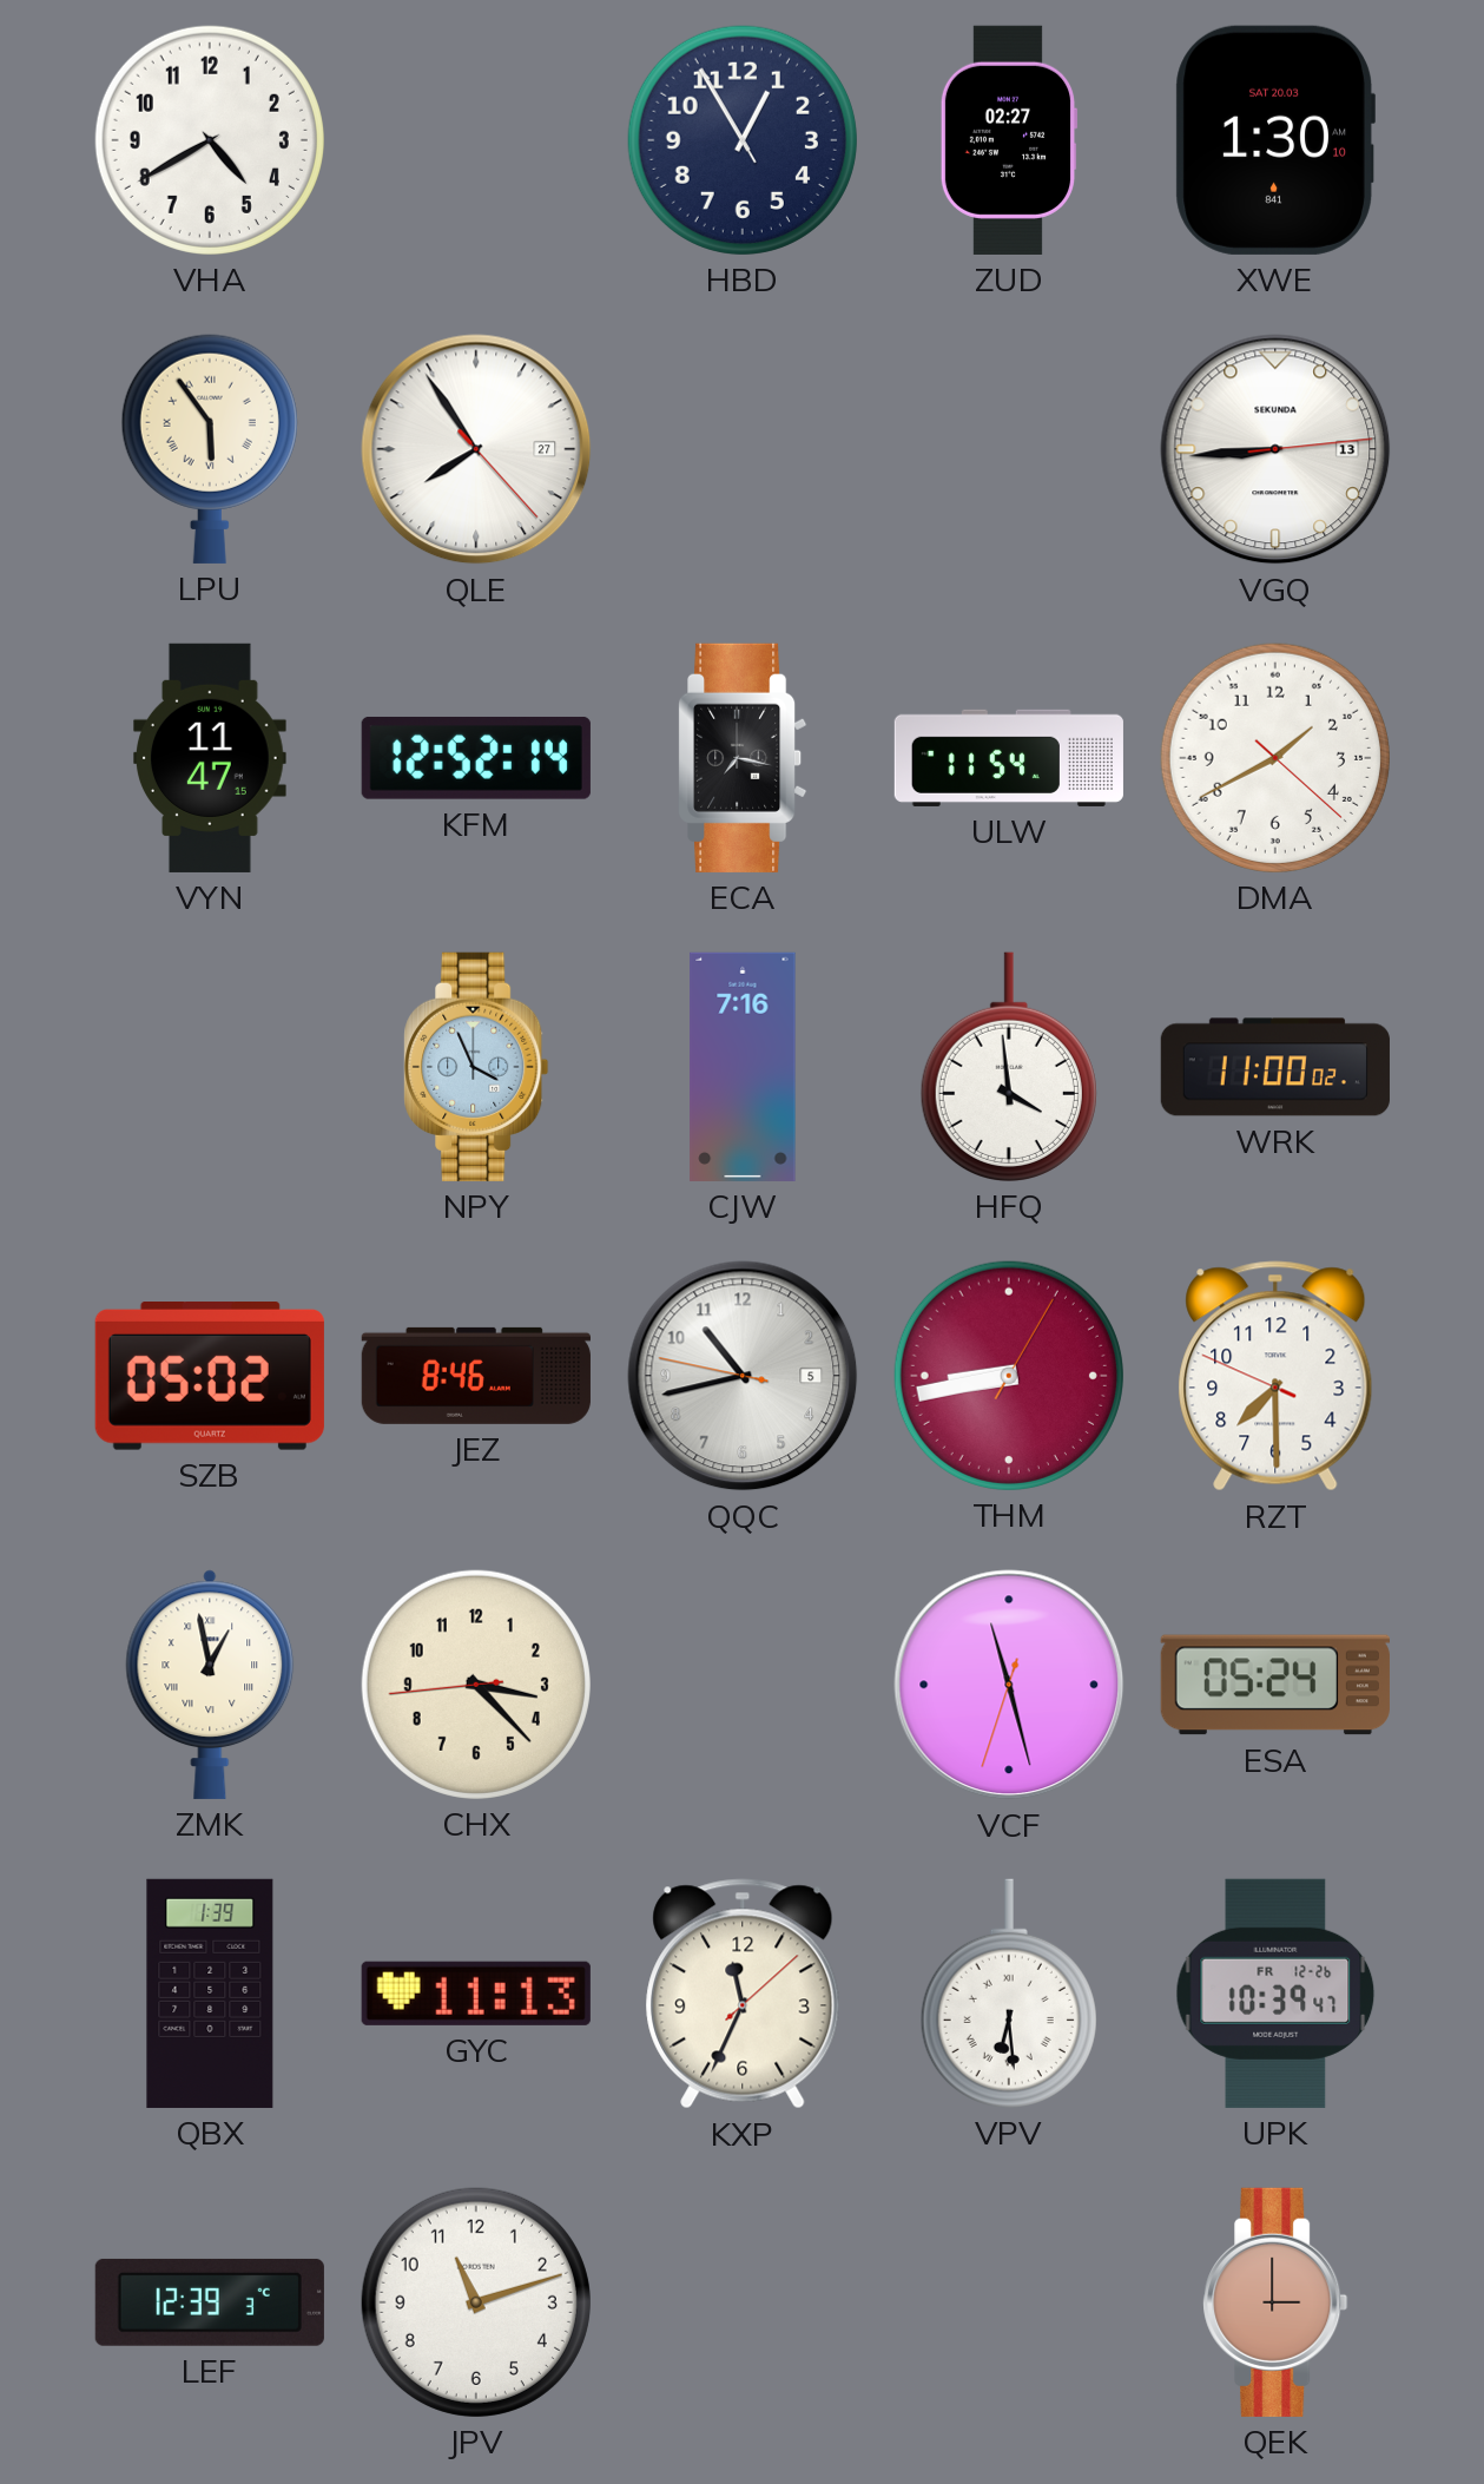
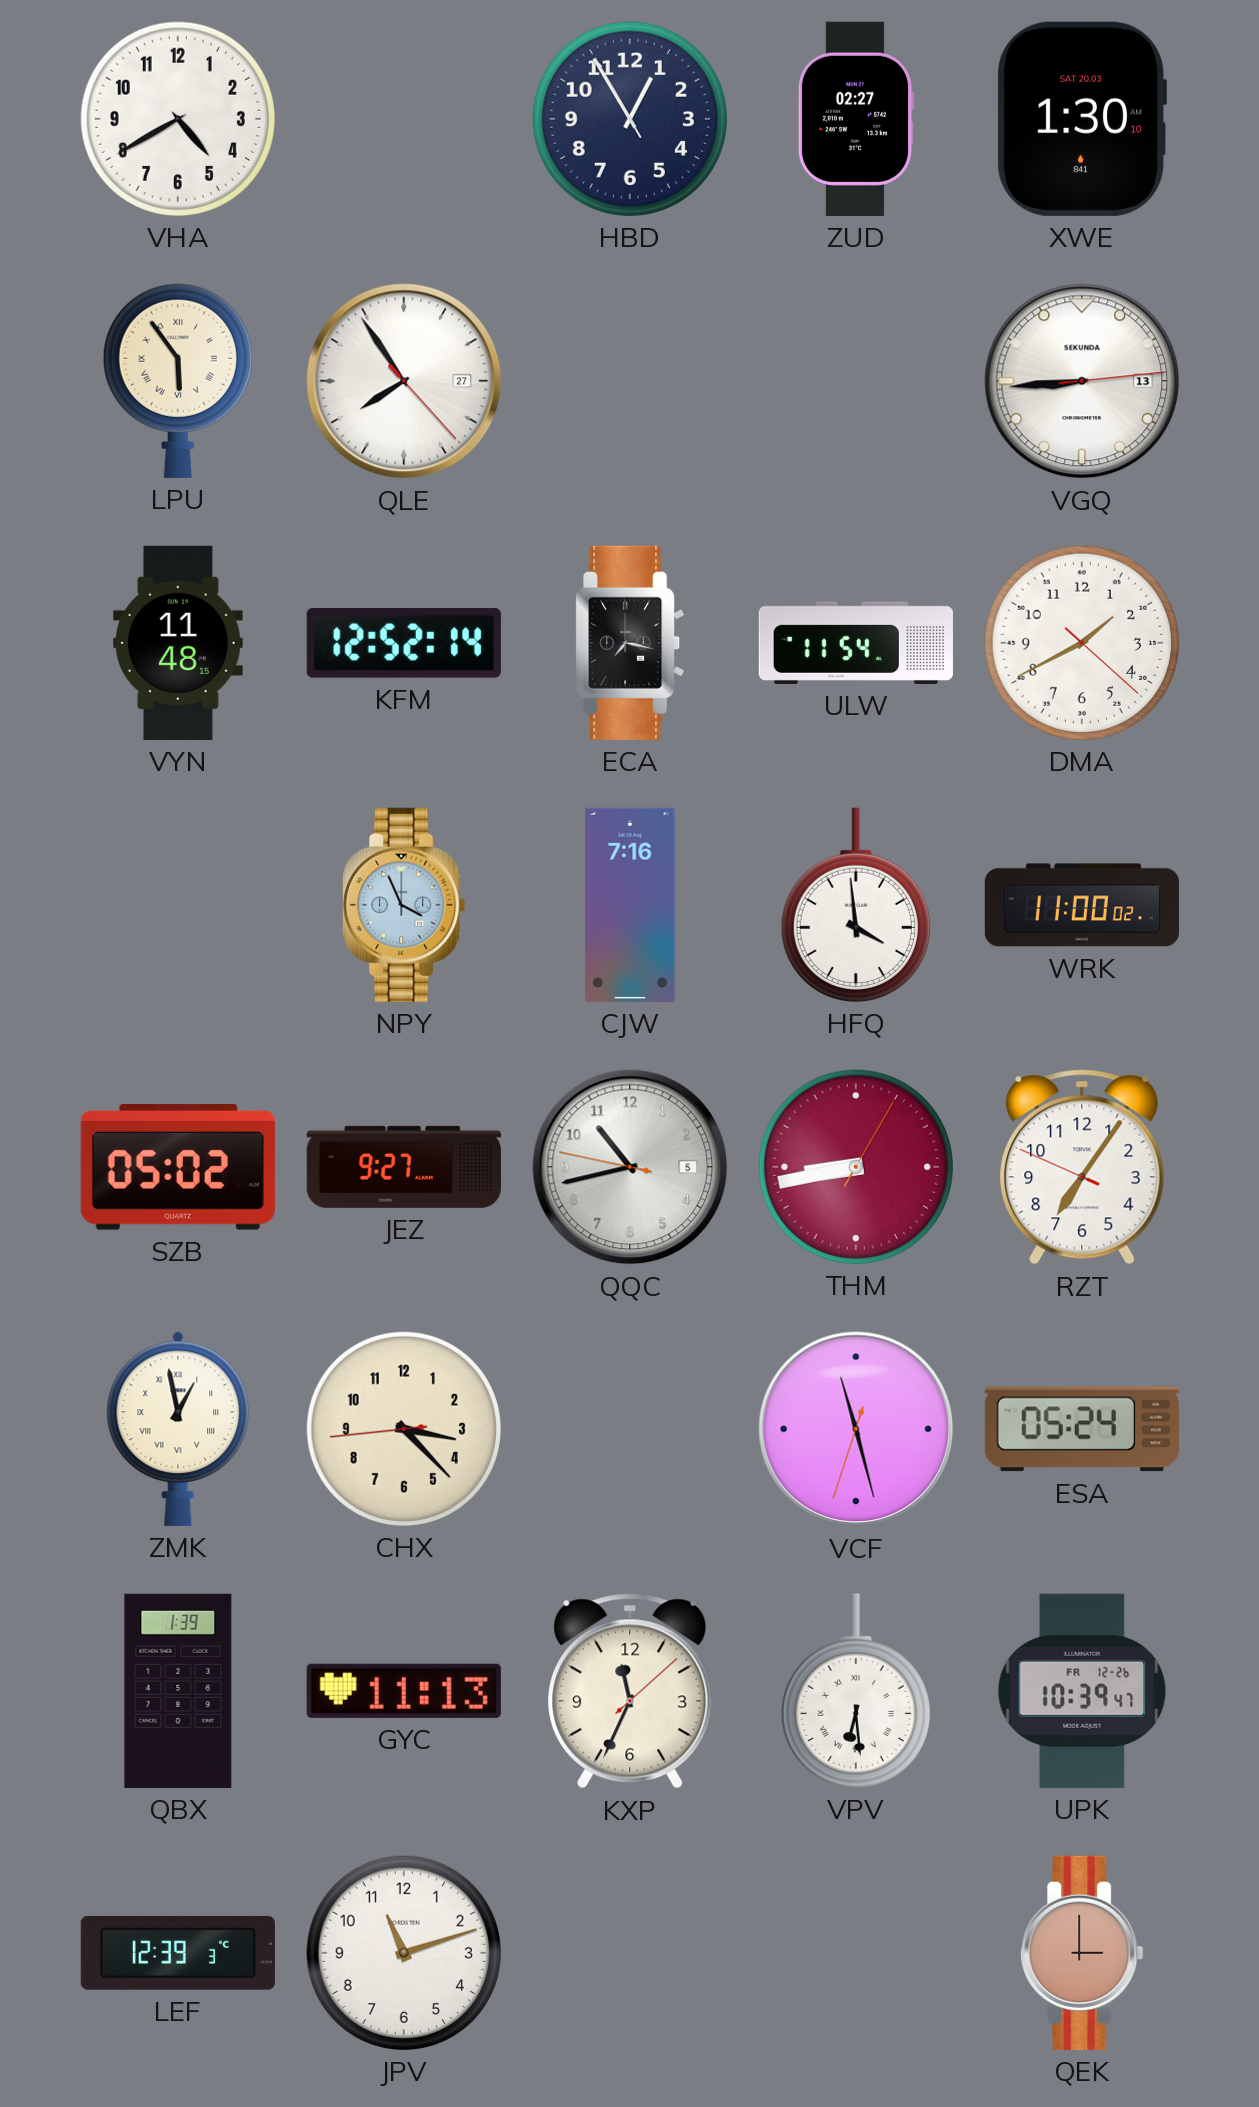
VYN: 11:47 -> 11:48 (179, 643)
JEZ: 8:46 -> 9:27 (404, 1167)
RZT: 7:29 -> 7:05 (1082, 1167)
